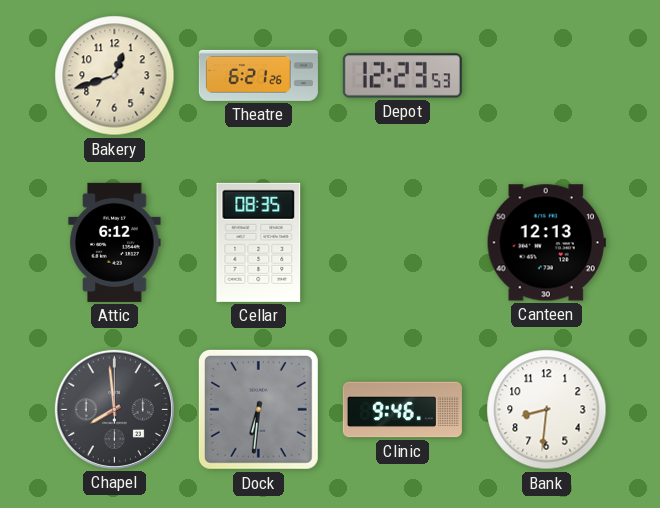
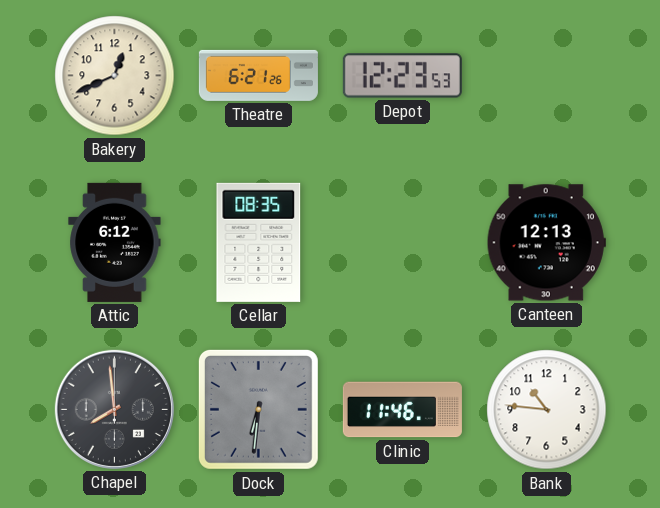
Bakery: 12:42 -> 12:41 (115, 76)
Clinic: 9:46 -> 11:46 (402, 410)
Bank: 8:31 -> 10:46 (547, 410)
